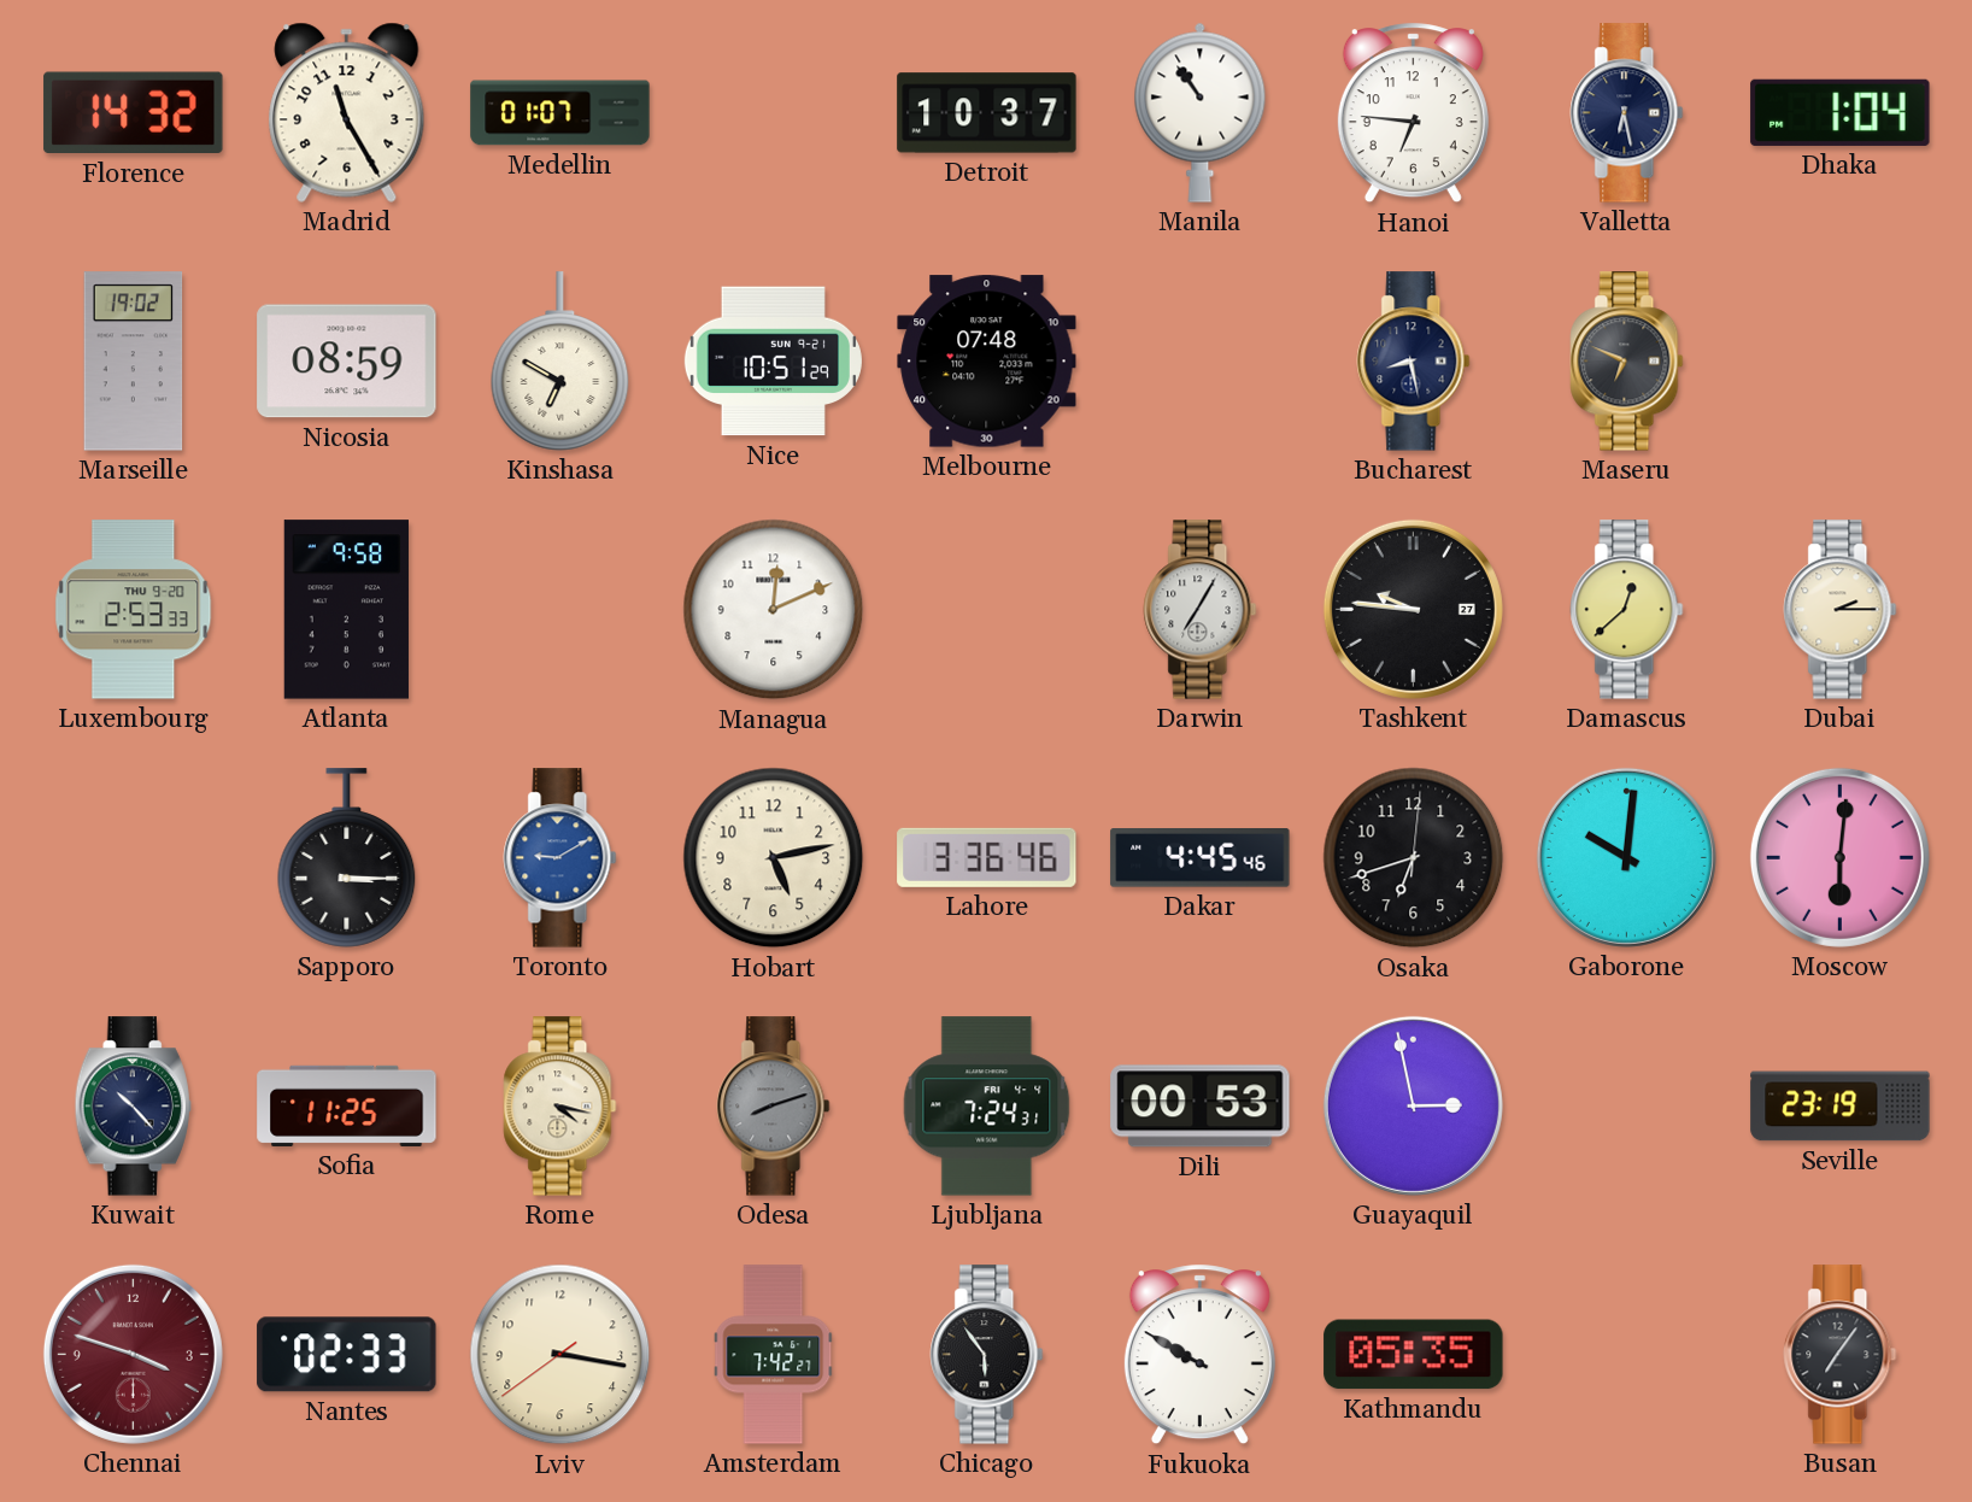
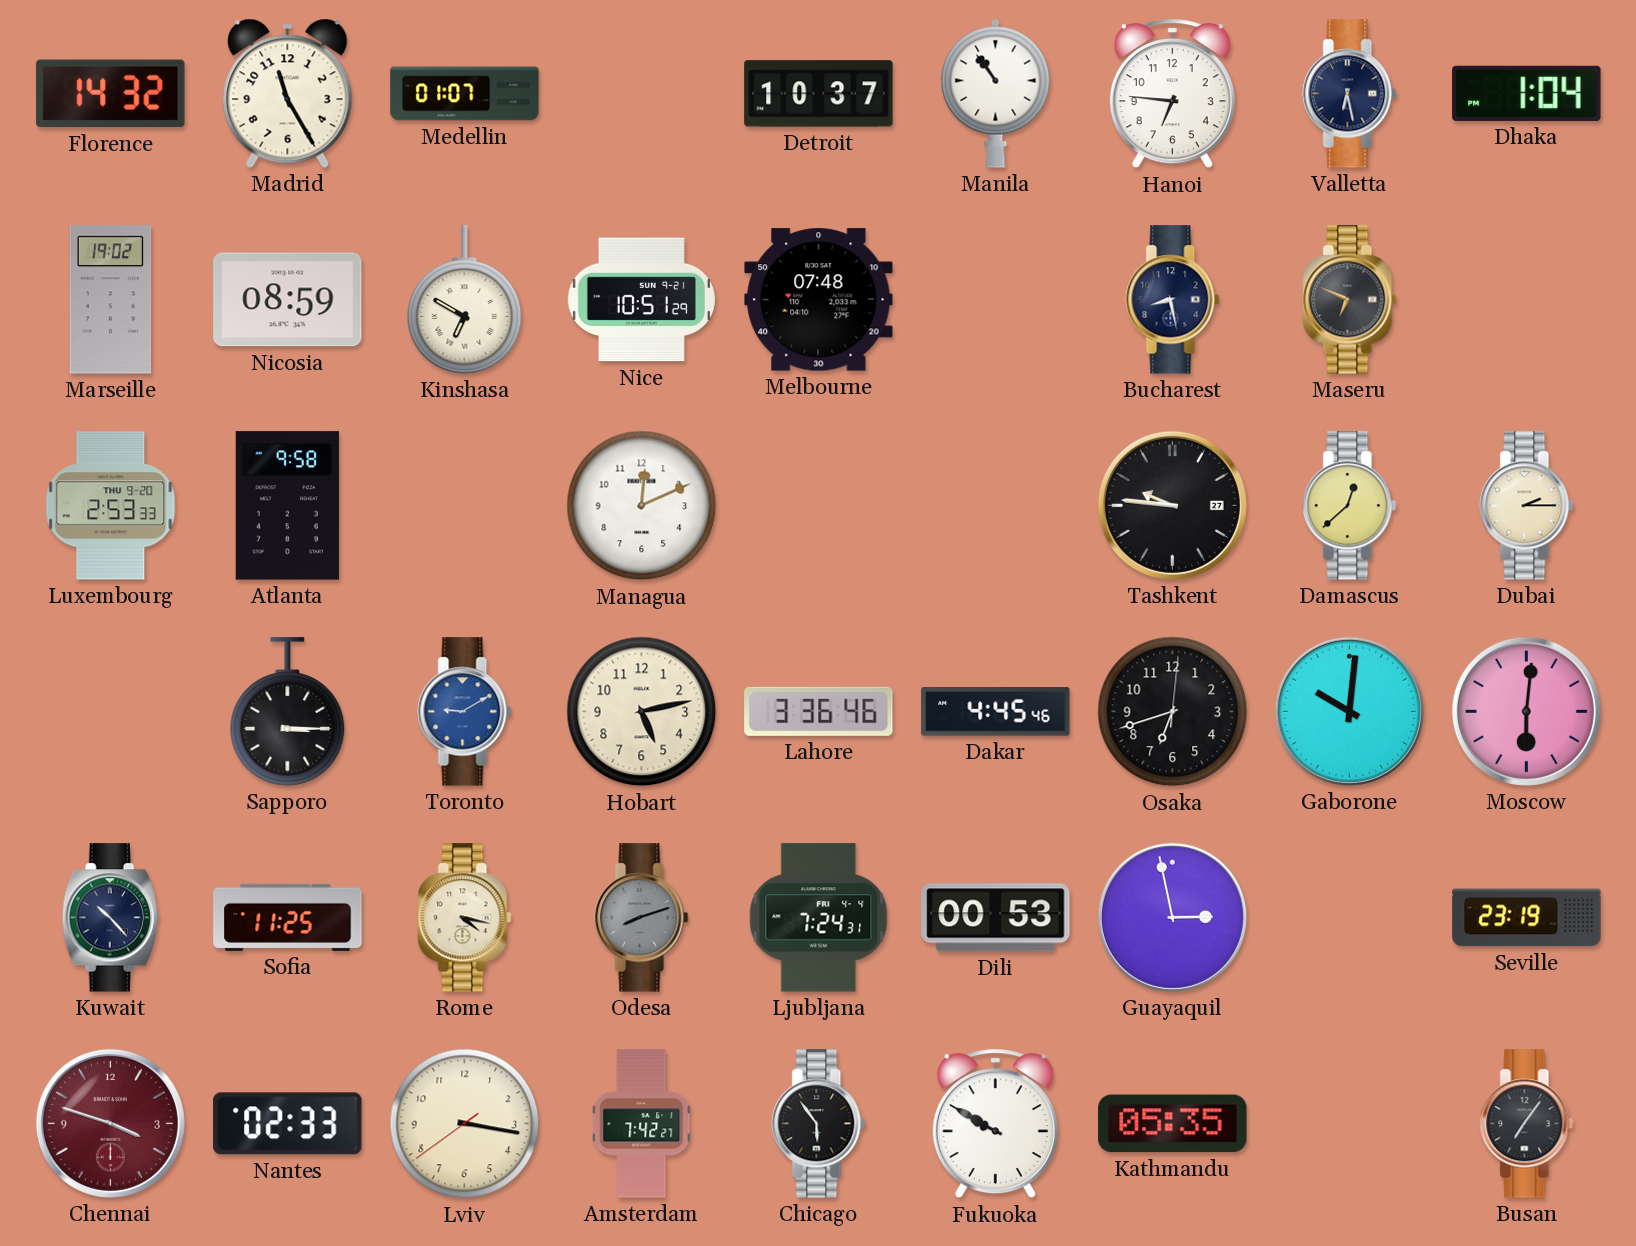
Darwin: 7:05 -> none (1201, 610)
